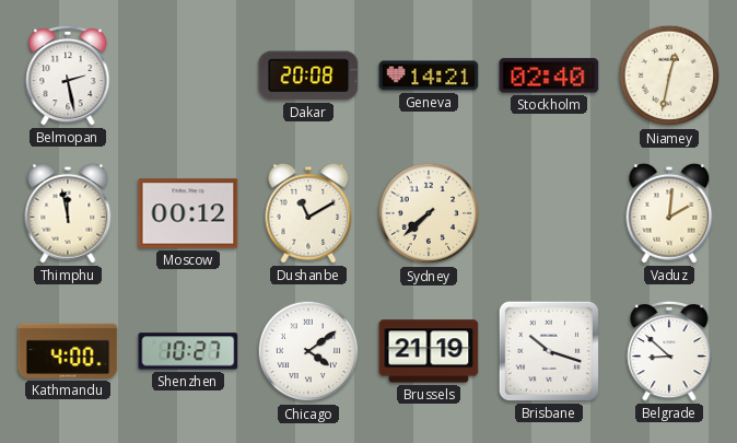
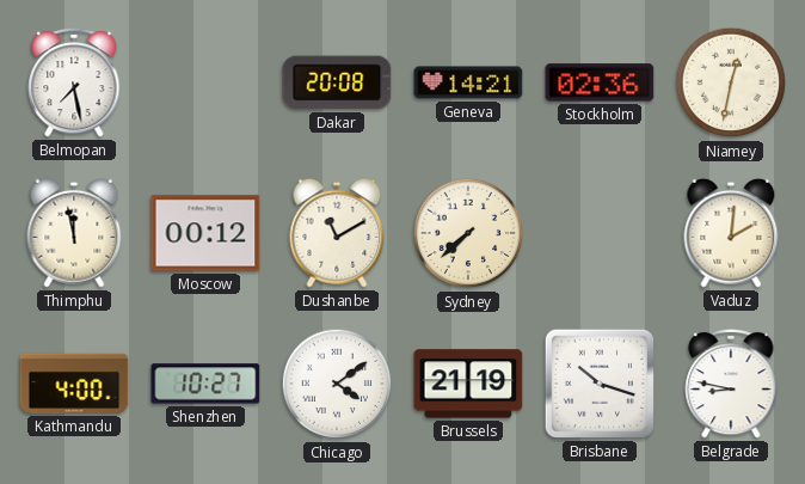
Belmopan: 2:28 -> 7:28 (74, 82)
Stockholm: 02:40 -> 02:36 (600, 82)
Belgrade: 8:52 -> 8:47 (731, 384)
